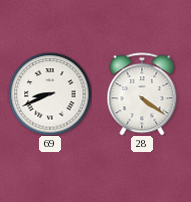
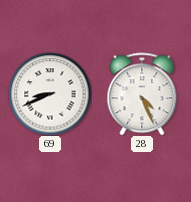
28: 4:21 -> 4:26 (142, 94)
